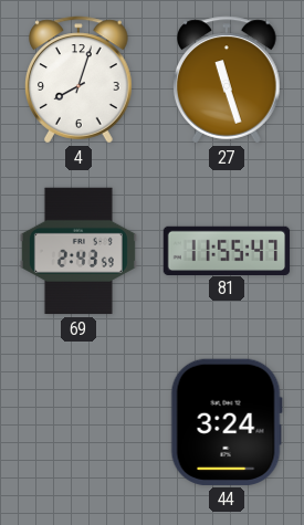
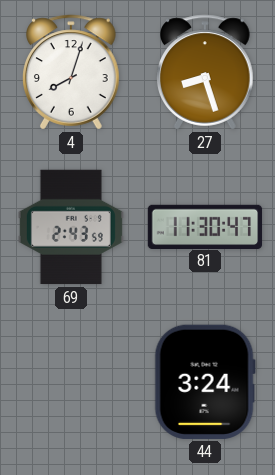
27: 11:27 -> 8:27 (206, 72)
81: 11:55 -> 11:30 (205, 226)
